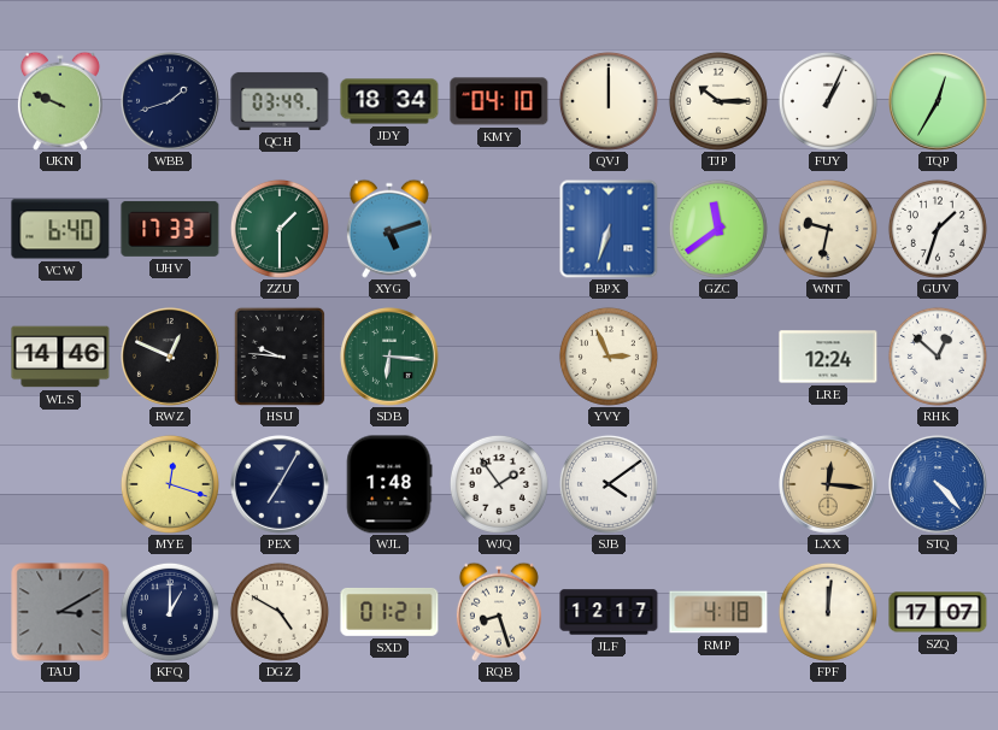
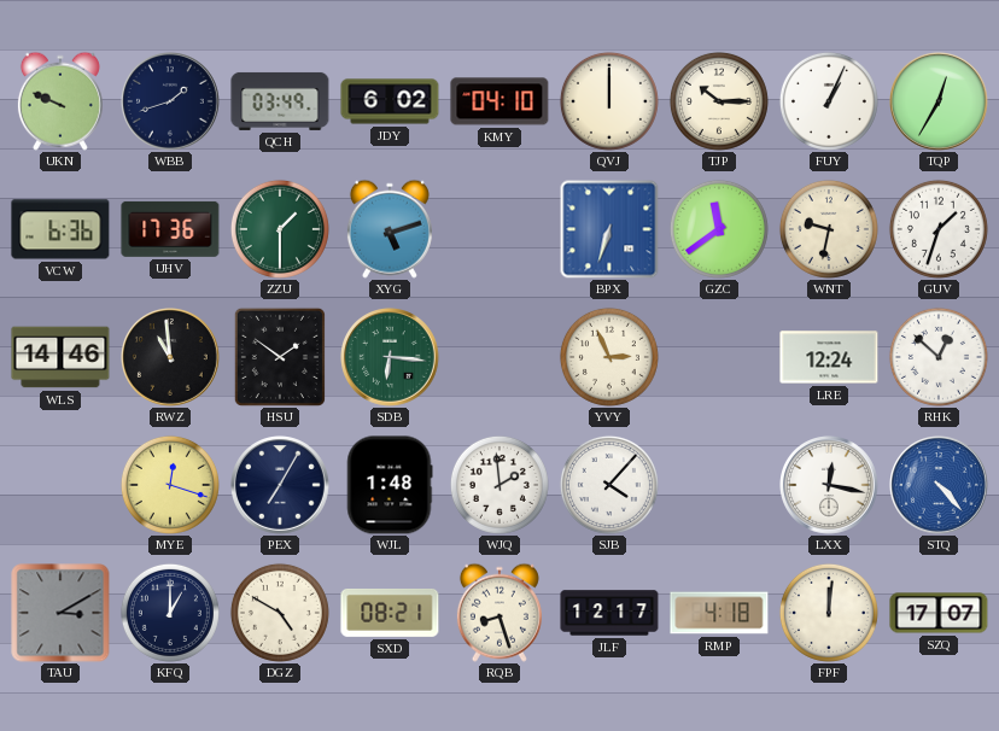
JDY: 18:34 -> 6:02 (390, 101)
VCW: 6:40 -> 6:36 (60, 229)
UHV: 17:33 -> 17:36 (170, 229)
RWZ: 12:49 -> 10:59 (171, 358)
HSU: 9:46 -> 1:51 (280, 357)
WJQ: 1:54 -> 1:59 (499, 485)
SJB: 4:09 -> 4:07 (609, 485)
LXX: 12:16 -> 12:17 (830, 486)
LXX dial: champagne -> white (830, 486)
SXD: 01:21 -> 08:21 (390, 613)
